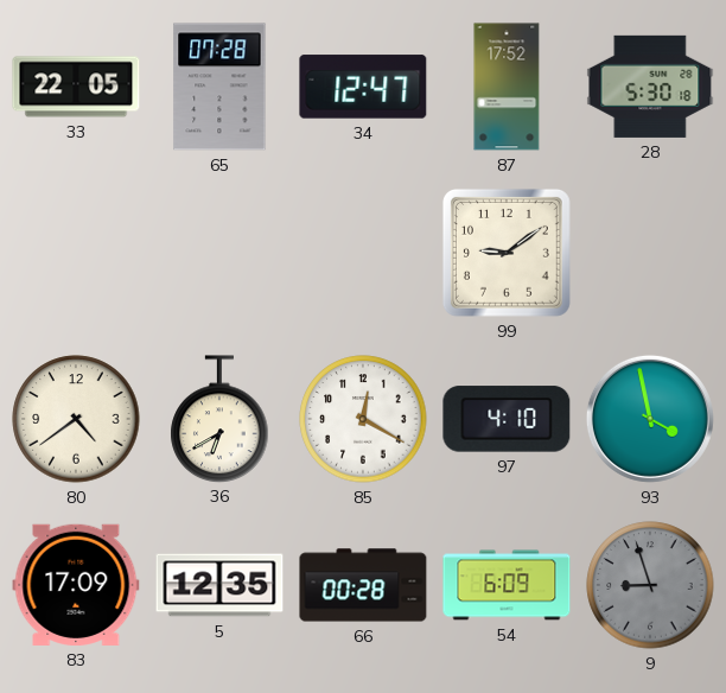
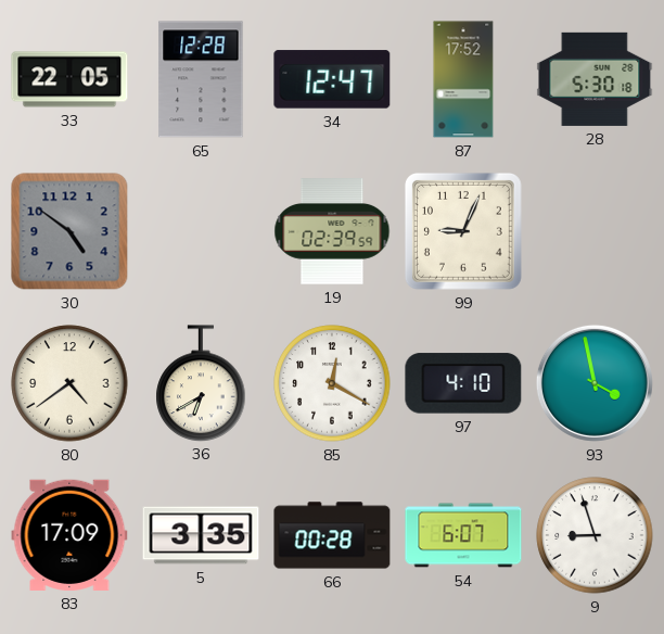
65: 07:28 -> 12:28 (201, 79)
30: none -> 4:51 (69, 231)
19: none -> 02:39 (332, 231)
99: 9:09 -> 9:04 (463, 231)
5: 12:35 -> 3:35 (201, 535)
54: 6:09 -> 6:07 (463, 535)
9 dial: grey -> white (595, 535)
